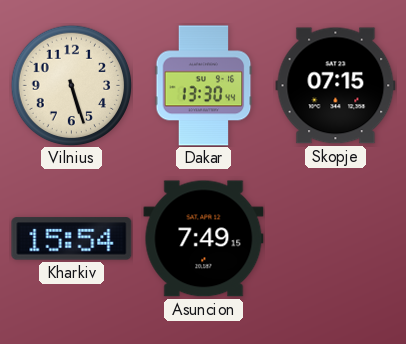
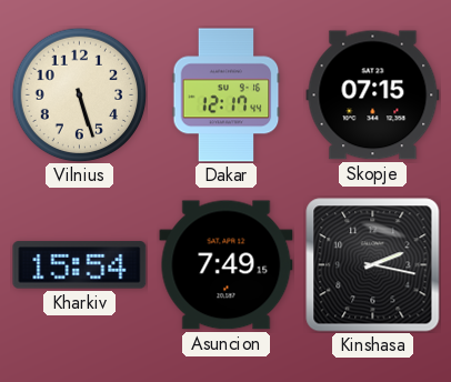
Dakar: 13:30 -> 12:17 (227, 95)
Kinshasa: none -> 2:17 (373, 265)
